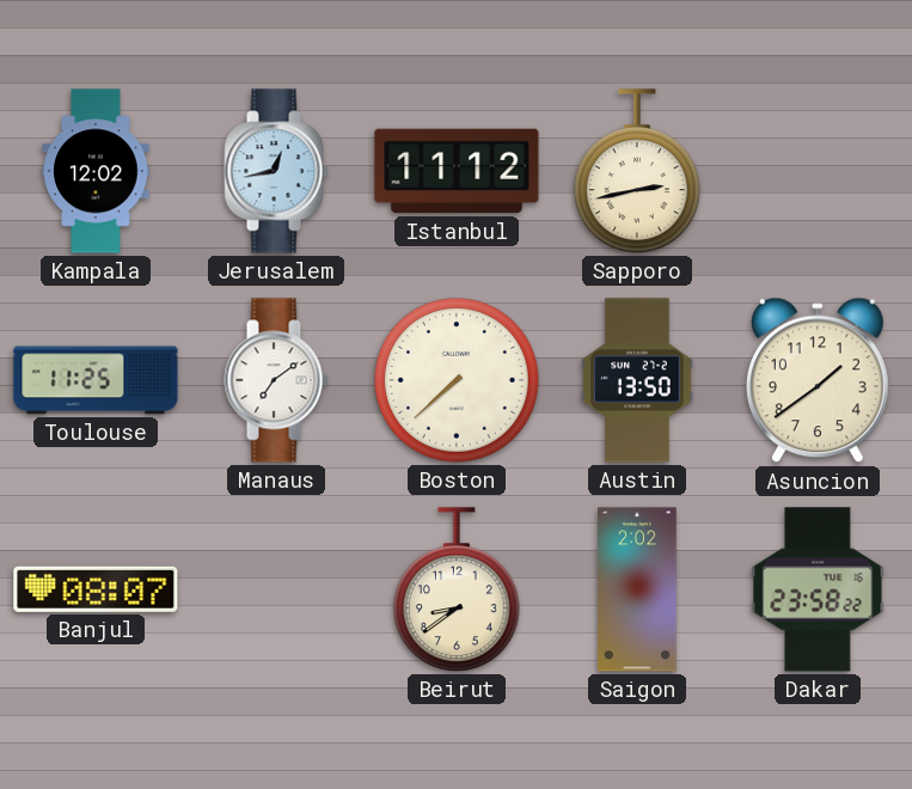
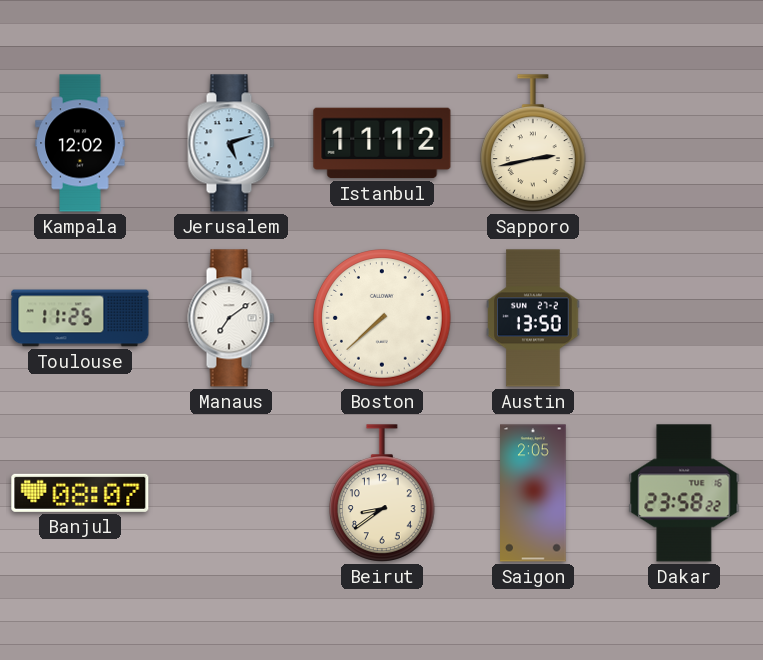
Jerusalem: 12:43 -> 5:12 (231, 143)
Asuncion: 1:39 -> none (818, 380)
Saigon: 2:02 -> 2:05 (533, 493)
